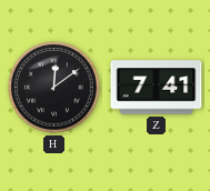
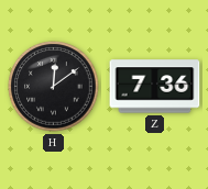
Z: 7:41 -> 7:36 (155, 87)
